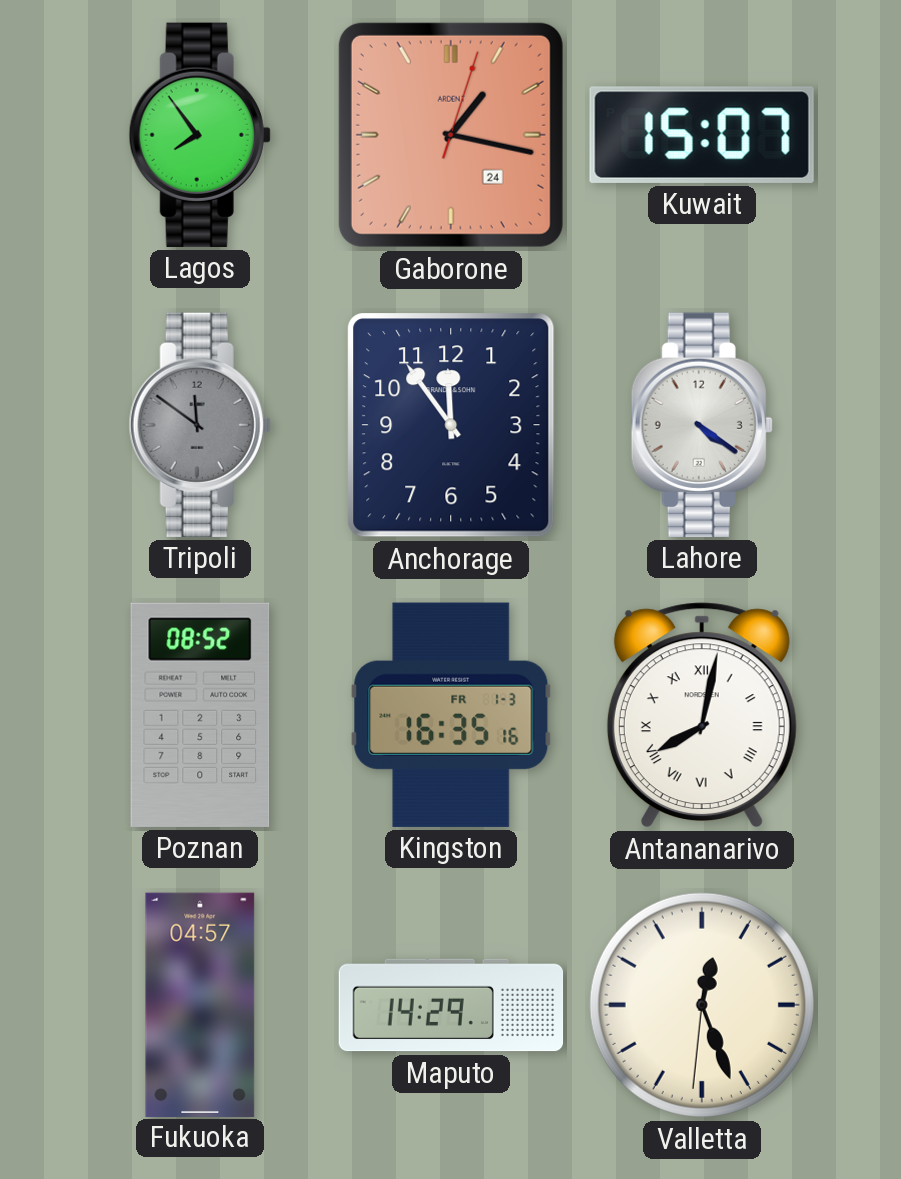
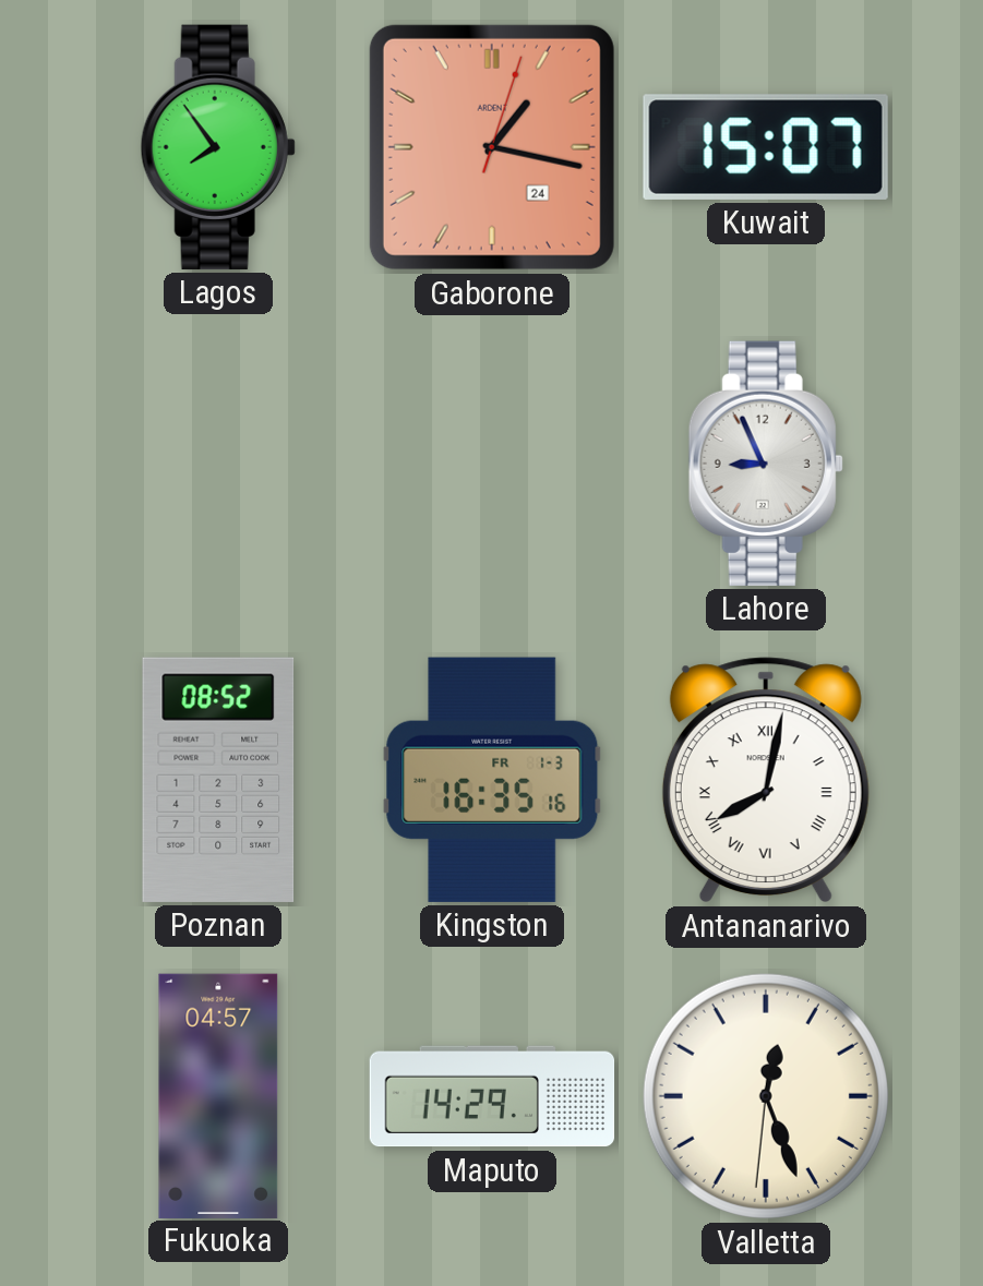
Tripoli: 11:51 -> none (200, 425)
Anchorage: 11:54 -> none (451, 425)
Lahore: 4:21 -> 8:56 (766, 464)
